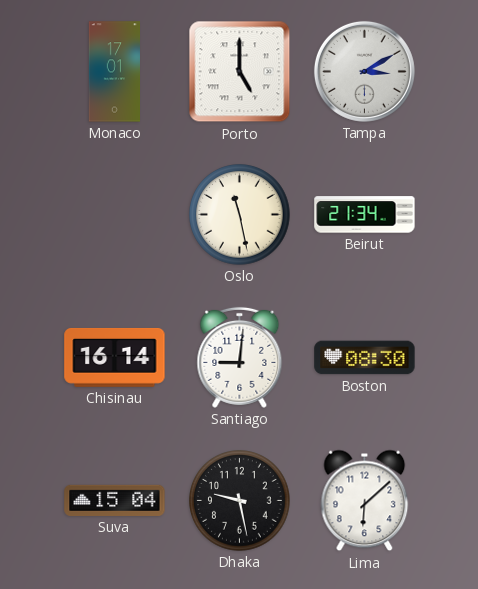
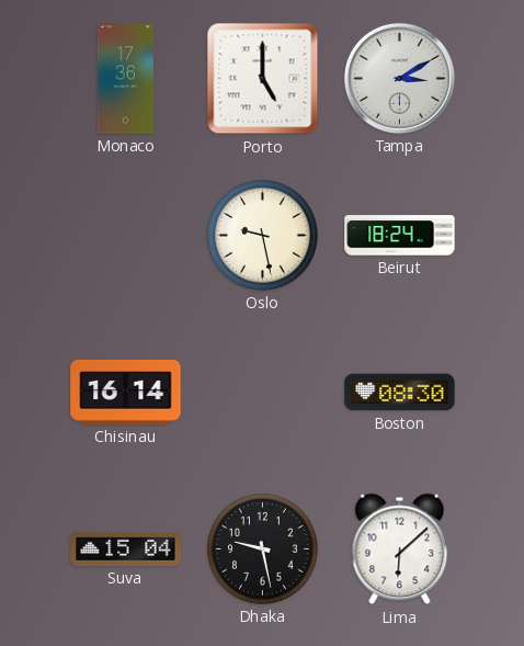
Monaco: 17:01 -> 17:36 (125, 79)
Oslo: 11:28 -> 9:28 (263, 236)
Beirut: 21:34 -> 18:24 (400, 236)
Santiago: 9:01 -> none (240, 357)
